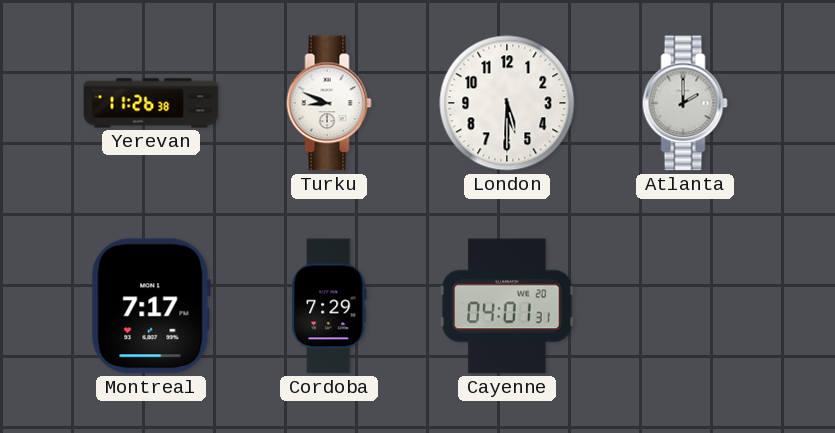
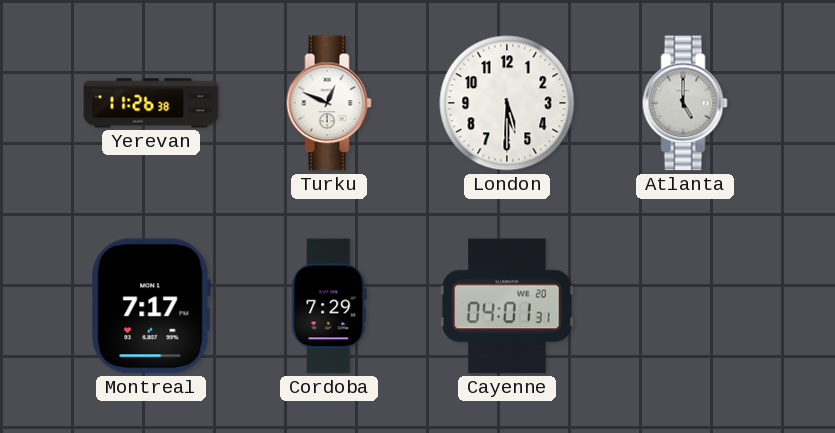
Turku: 8:49 -> 12:49 (329, 103)
Atlanta: 2:00 -> 5:00 (685, 103)
